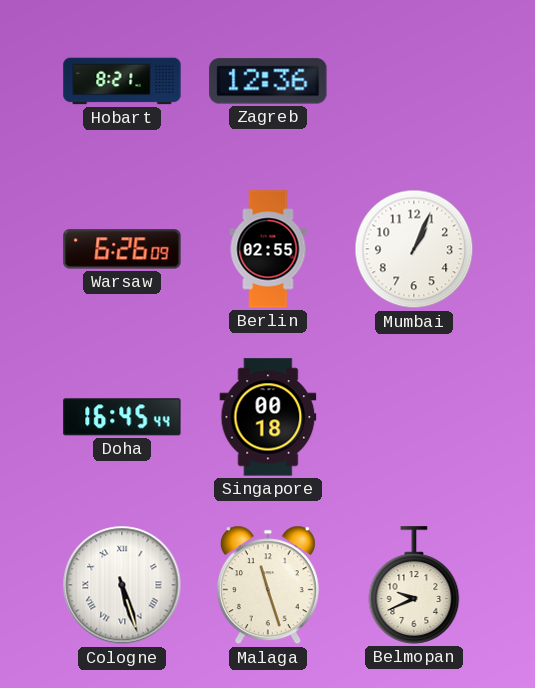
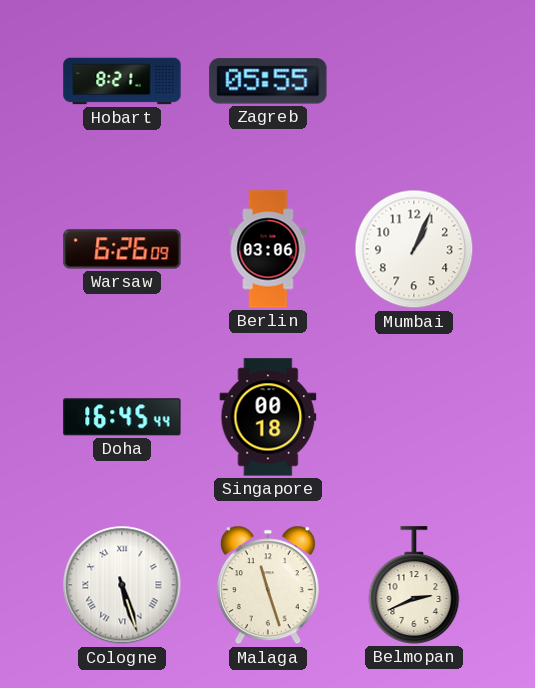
Zagreb: 12:36 -> 05:55 (268, 81)
Berlin: 02:55 -> 03:06 (268, 249)
Belmopan: 9:41 -> 2:41 (414, 585)
